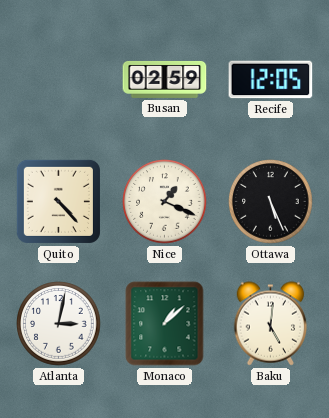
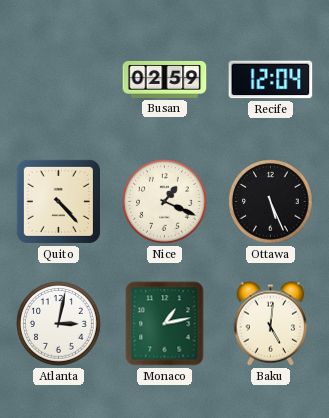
Recife: 12:05 -> 12:04 (271, 80)
Monaco: 1:08 -> 1:13 (165, 324)
